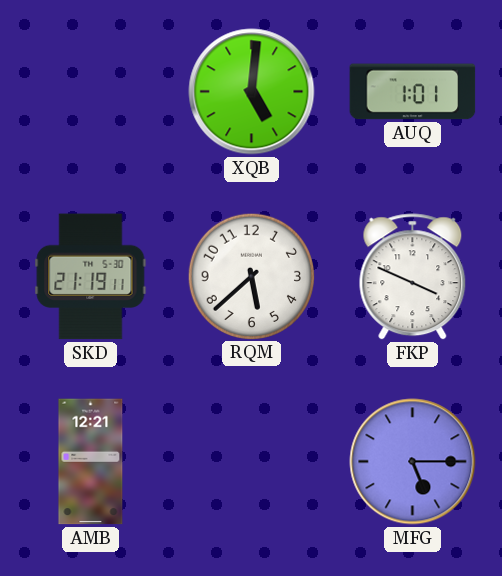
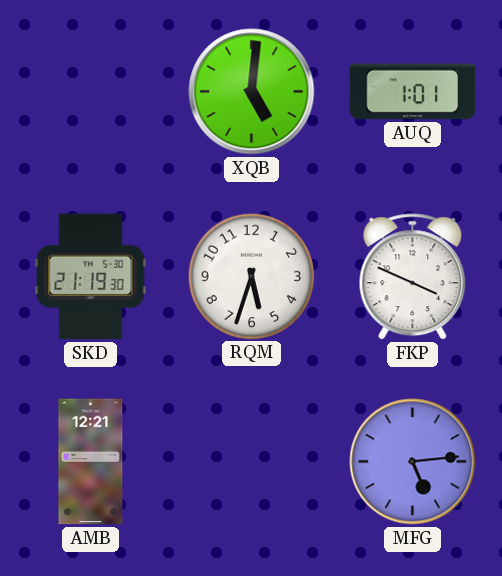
SKD: 21:19:11 -> 21:19:30 (91, 277)
RQM: 5:38 -> 5:33 (251, 276)
MFG: 5:15 -> 5:14 (413, 462)
